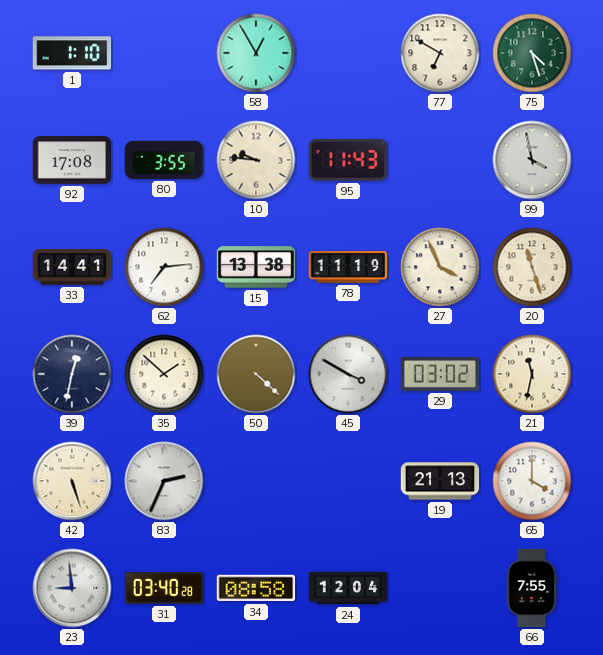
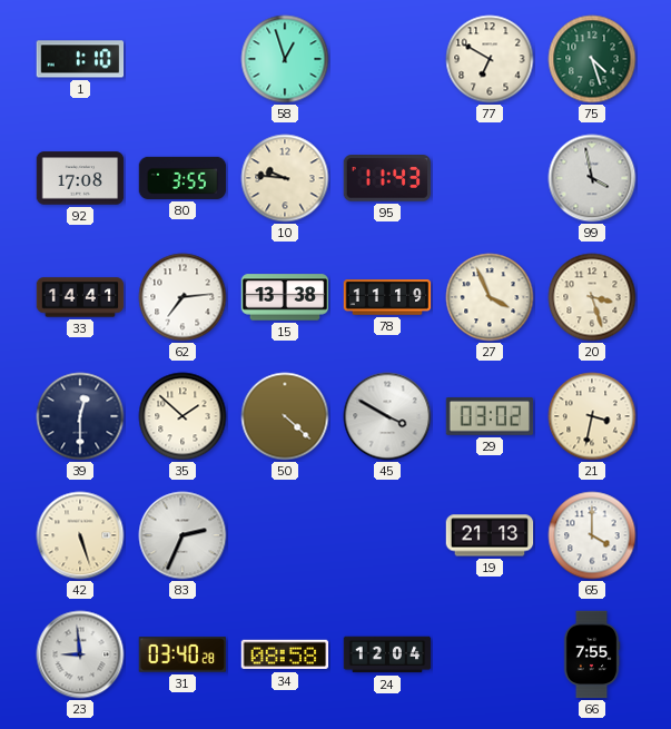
58: 12:55 -> 12:57 (285, 59)
20: 11:27 -> 3:27 (592, 297)
39: 12:32 -> 12:30 (80, 416)
21: 11:32 -> 3:32 (592, 416)
